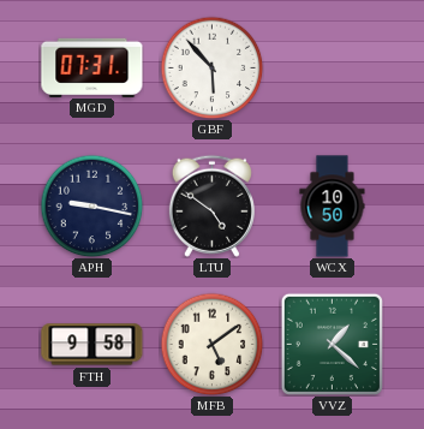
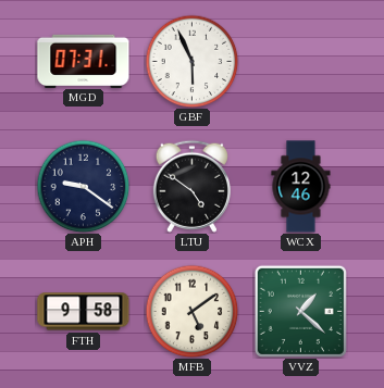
GBF: 5:53 -> 5:56 (191, 61)
APH: 9:17 -> 9:21 (83, 186)
WCX: 10:50 -> 12:46 (301, 187)
